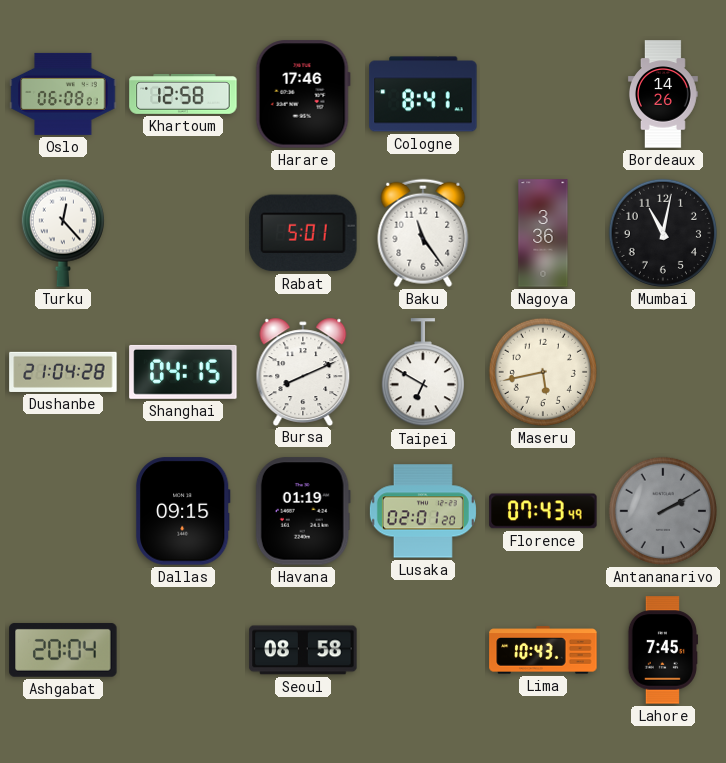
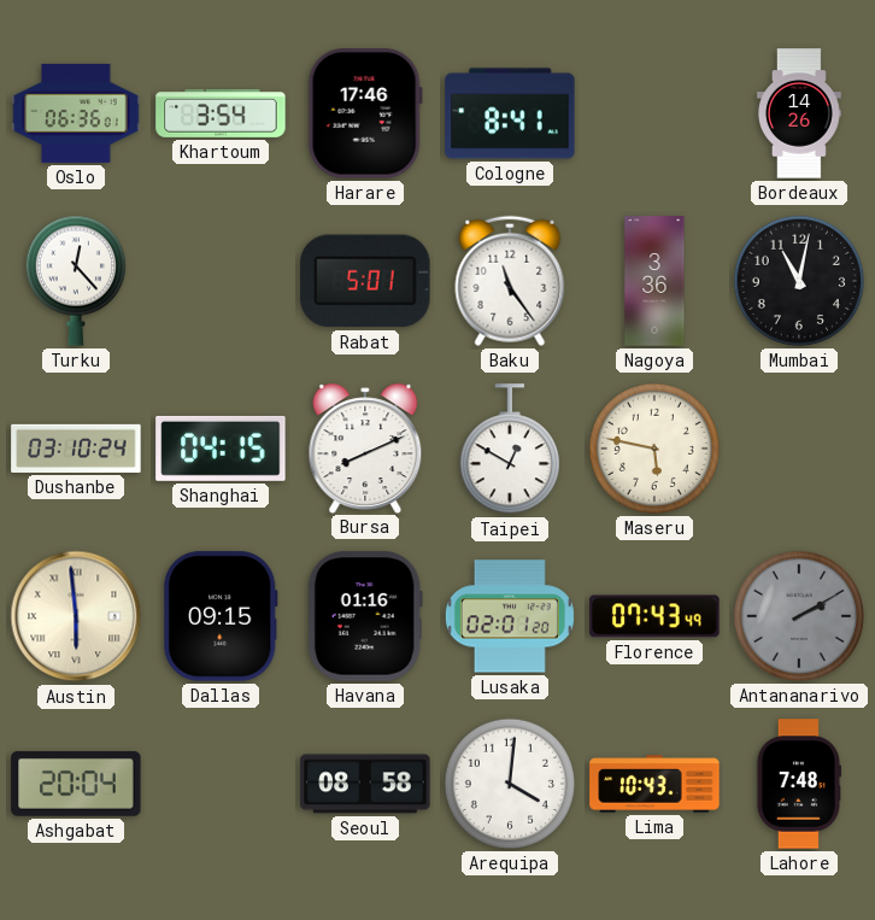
Oslo: 06:08 -> 06:36 (76, 113)
Khartoum: 12:58 -> 3:54 (221, 113)
Dushanbe: 21:04 -> 03:10 (76, 449)
Taipei: 6:50 -> 12:50 (510, 450)
Maseru: 5:43 -> 5:47 (654, 449)
Austin: none -> 5:59 (76, 616)
Havana: 01:19 -> 01:16 (365, 616)
Arequipa: none -> 4:01 (510, 784)
Lahore: 7:45 -> 7:48 (798, 784)
